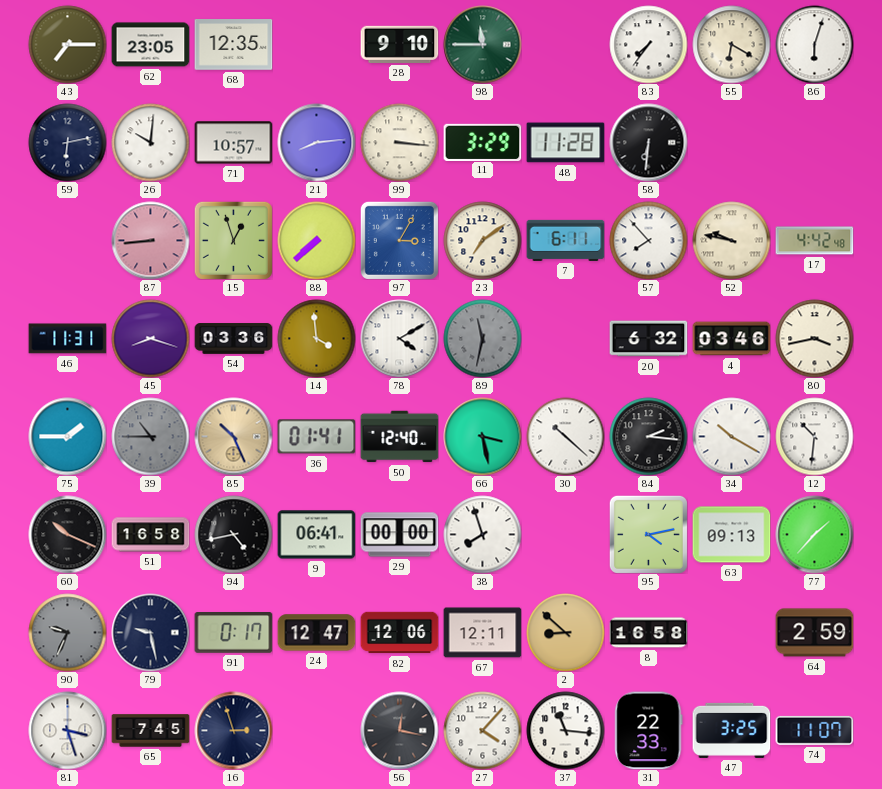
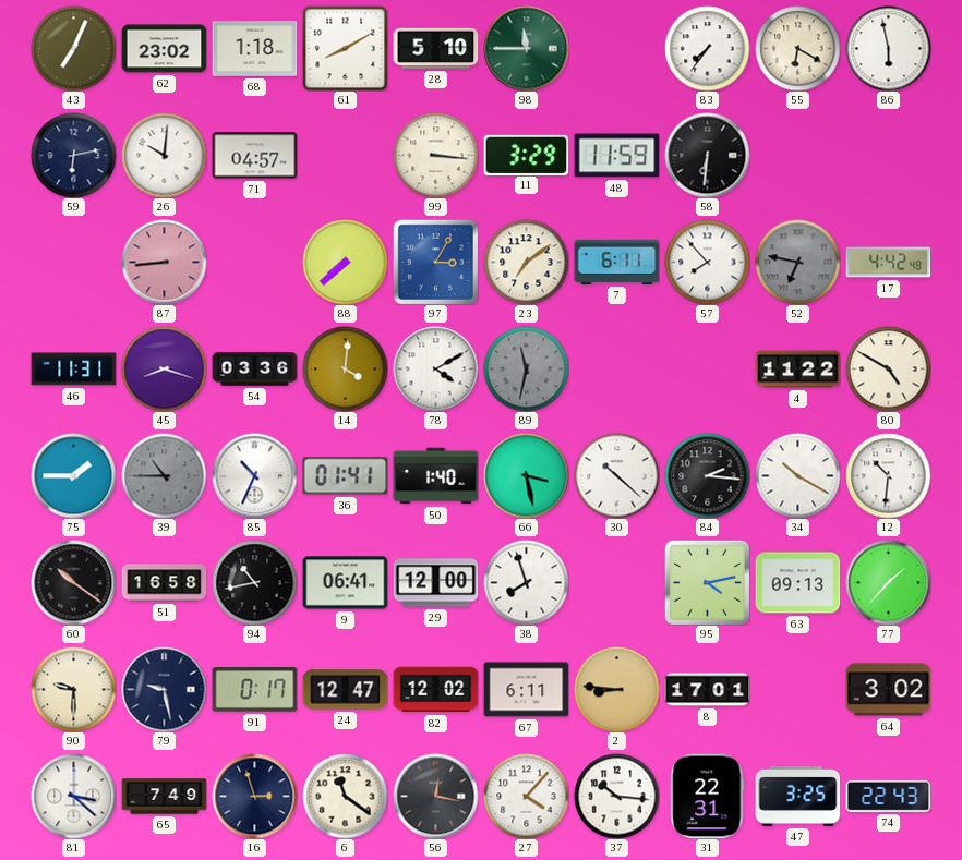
43: 7:15 -> 7:04 (73, 48)
62: 23:05 -> 23:02 (164, 49)
68: 12:35 -> 1:18 (254, 49)
61: none -> 8:10 (345, 48)
28: 9:10 -> 5:10 (435, 48)
86: 6:03 -> 5:58 (888, 48)
71: 10:57 -> 04:57 (254, 156)
21: 8:14 -> none (316, 142)
48: 11:28 -> 11:59 (616, 156)
15: 12:57 -> none (233, 240)
52: 9:47 -> 6:47 (797, 262)
52 dial: cream -> grey (797, 262)
14: 3:59 -> 4:01 (345, 368)
20: 6:32 -> none (648, 339)
4: 03:46 -> 11:22 (797, 370)
80: 3:43 -> 4:50 (888, 368)
85: 10:26 -> 10:34 (254, 475)
85 dial: champagne -> white (254, 475)
50: 12:40 -> 1:40 (435, 476)
60: 10:19 -> 10:21 (73, 582)
94: 4:43 -> 10:43 (254, 582)
29: 00:00 -> 12:00 (435, 583)
90: 9:34 -> 9:30 (73, 689)
90 dial: grey -> cream (73, 689)
82: 12:06 -> 12:02 (435, 690)
67: 12:11 -> 6:11 (526, 690)
2: 8:52 -> 8:46 (616, 689)
8: 16:58 -> 17:01 (707, 690)
64: 2:59 -> 3:02 (888, 690)
81: 3:27 -> 3:22 (73, 796)
65: 7:45 -> 7:49 (164, 797)
6: none -> 11:21 (345, 796)
37: 11:16 -> 10:16 (616, 796)
31: 22:33 -> 22:31 (708, 796)
74: 11:07 -> 22:43 (888, 796)
